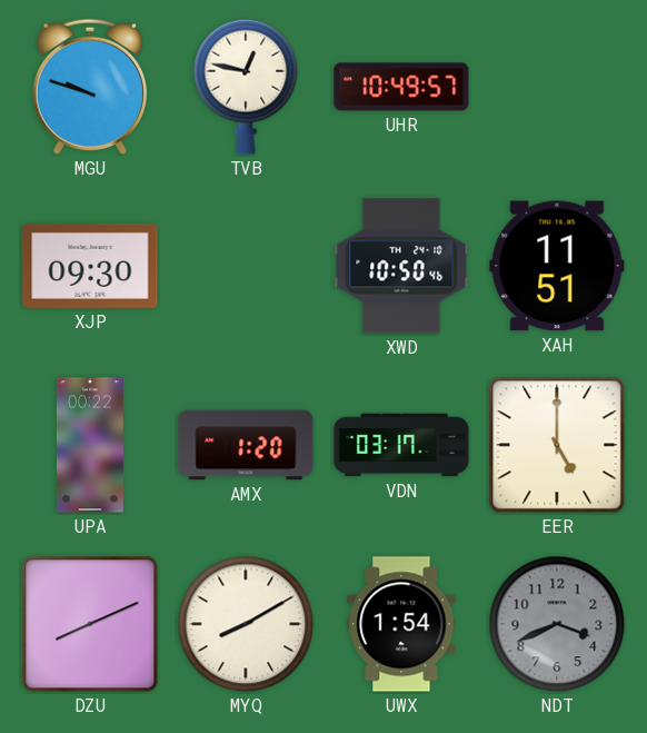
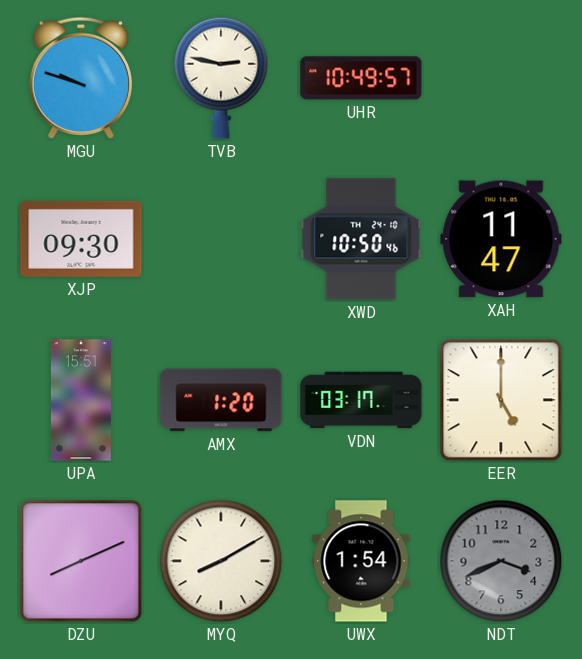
TVB: 12:47 -> 2:47 (221, 78)
XAH: 11:51 -> 11:47 (501, 239)
UPA: 00:22 -> 15:51 (81, 400)
